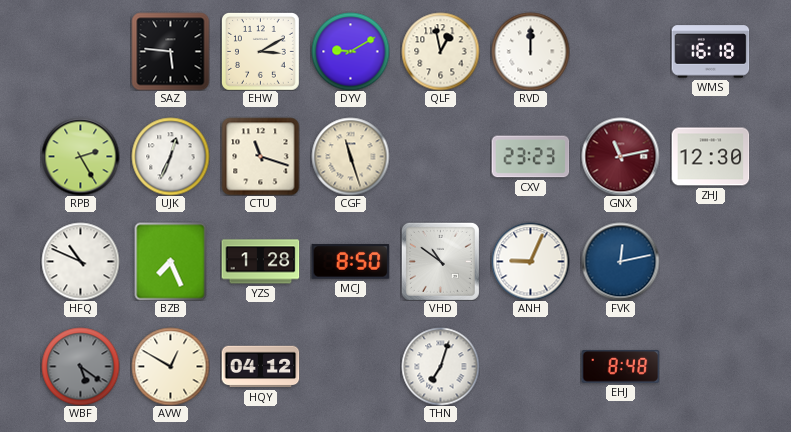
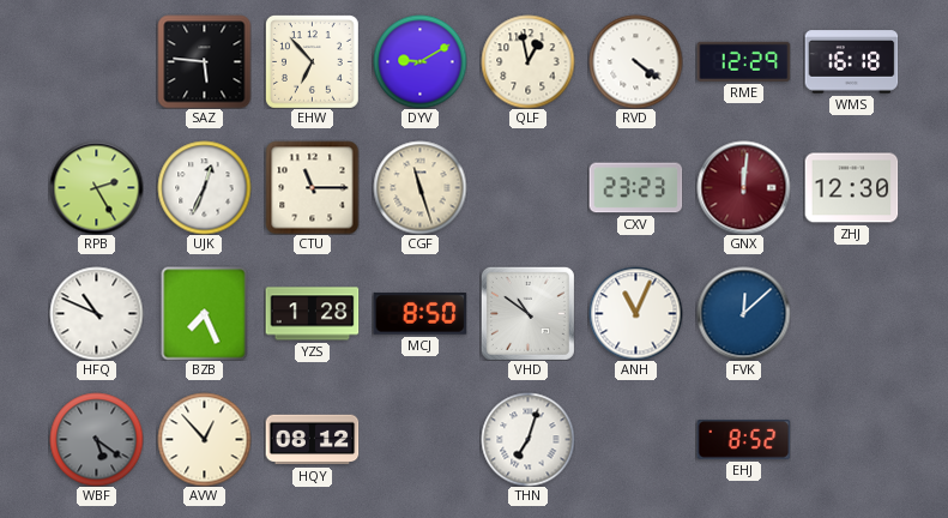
EHW: 3:10 -> 6:53 (313, 62)
RVD: 12:00 -> 4:21 (635, 61)
RME: none -> 12:29 (743, 61)
CTU: 11:18 -> 11:15 (312, 187)
GNX: 11:13 -> 12:01 (743, 187)
ANH: 9:04 -> 11:04 (635, 313)
FVK: 12:13 -> 12:08 (743, 313)
AVW: 12:50 -> 12:53 (204, 439)
HQY: 04:12 -> 08:12 (312, 440)
EHJ: 8:48 -> 8:52 (743, 440)
